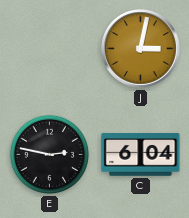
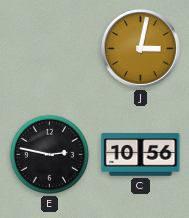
C: 6:04 -> 10:56 (141, 155)
